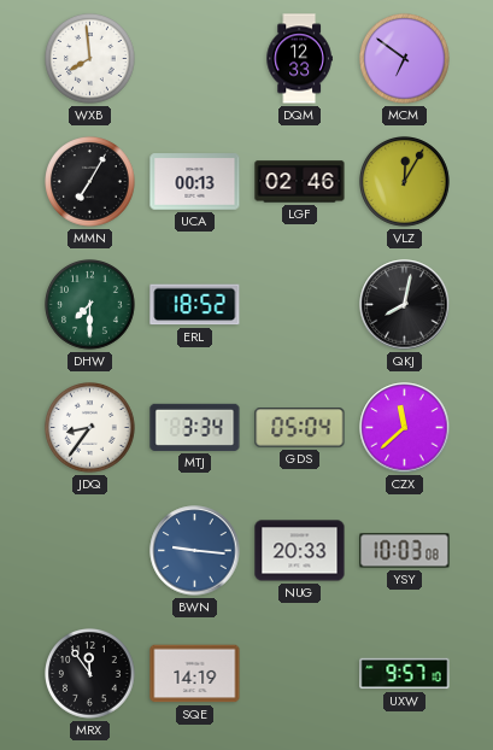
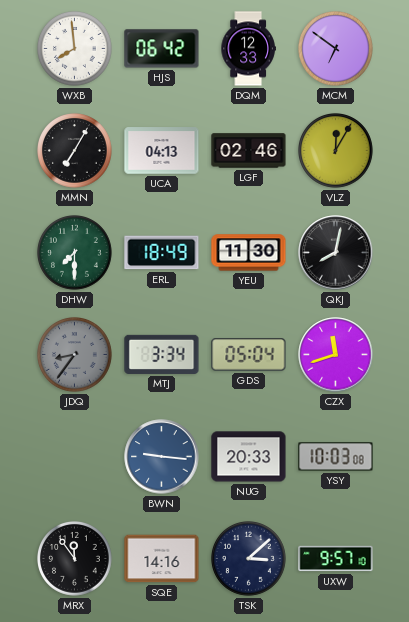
HJS: none -> 06:42 (162, 49)
UCA: 00:13 -> 04:13 (162, 151)
ERL: 18:52 -> 18:49 (162, 253)
YEU: none -> 11:30 (249, 253)
JDQ dial: white -> grey (75, 355)
CZX: 11:38 -> 11:42 (336, 355)
SQE: 14:19 -> 14:16 (162, 559)
TSK: none -> 3:08 (249, 559)
